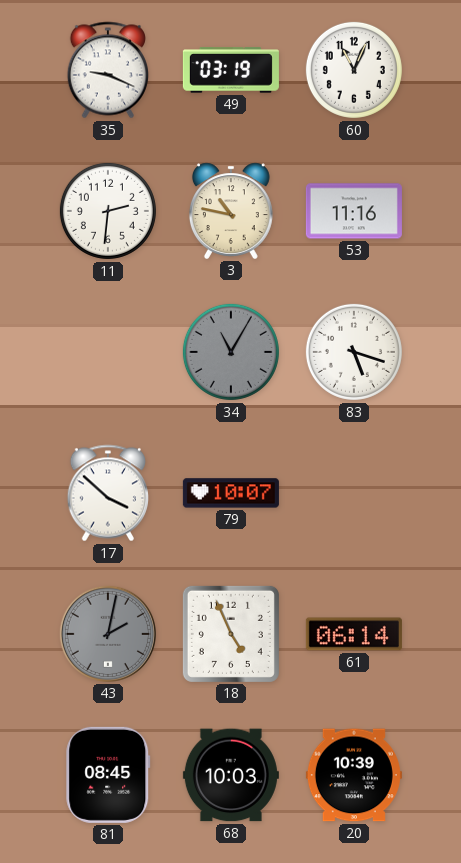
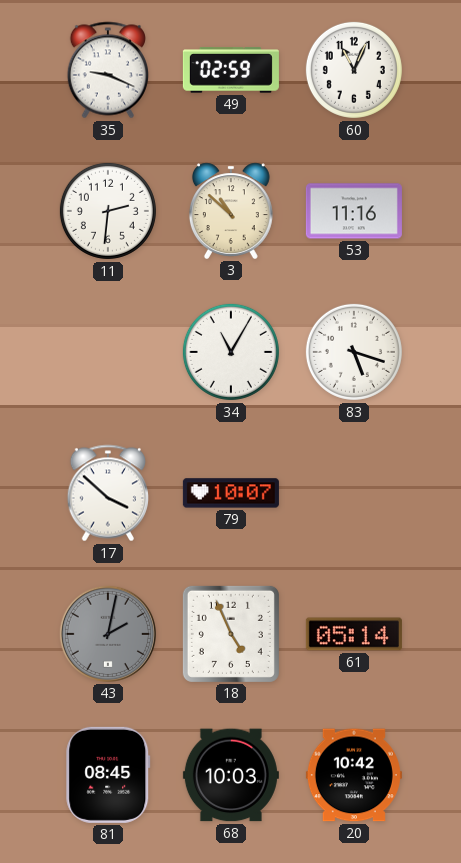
49: 03:19 -> 02:59 (231, 70)
3: 10:47 -> 10:52 (231, 211)
34 dial: grey -> white (231, 352)
61: 06:14 -> 05:14 (354, 634)
20: 10:39 -> 10:42 (354, 775)
